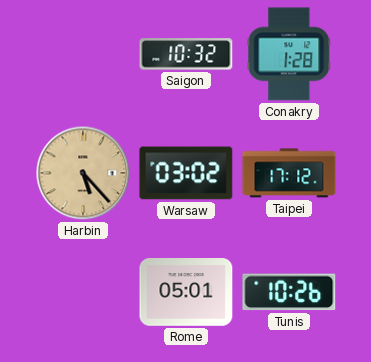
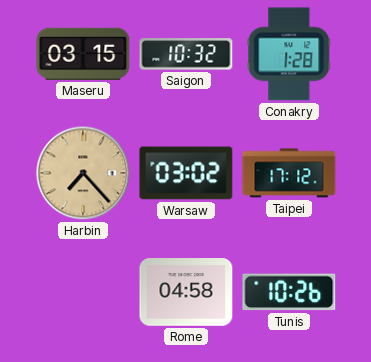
Maseru: none -> 03:15 (83, 54)
Harbin: 5:23 -> 7:23 (83, 173)
Rome: 05:01 -> 04:58 (186, 293)
